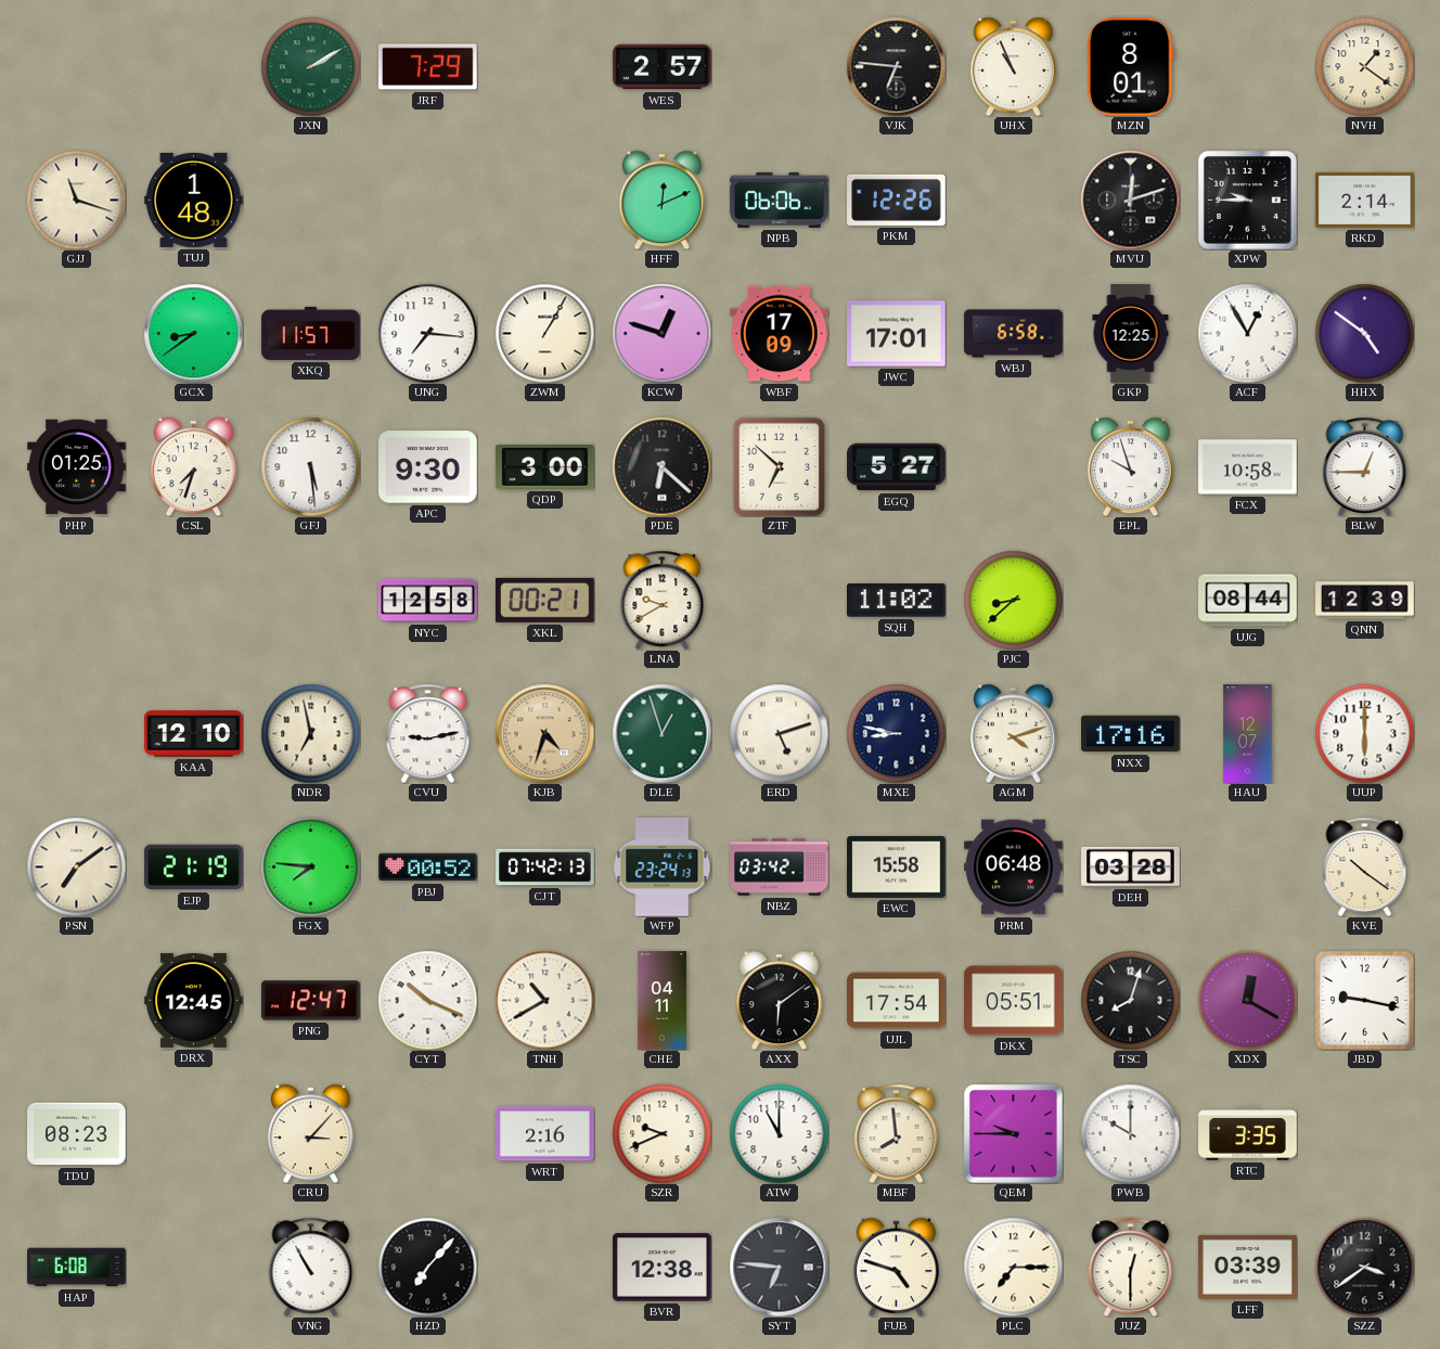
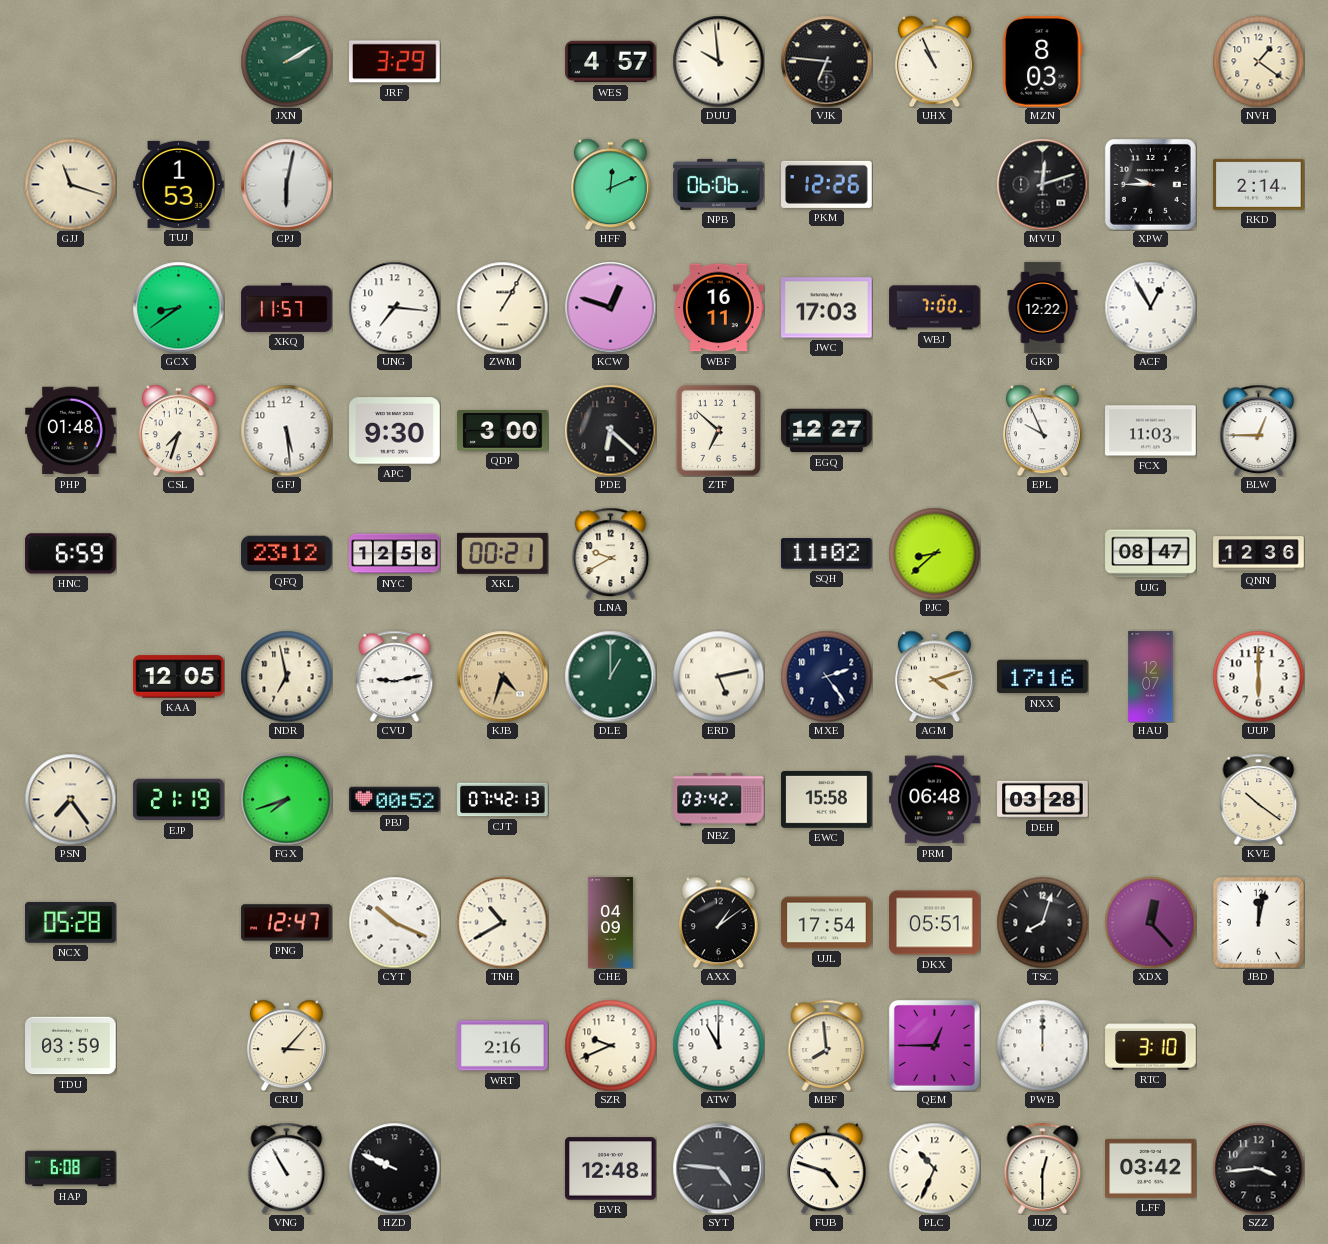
JRF: 7:29 -> 3:29 (395, 62)
WES: 2:57 -> 4:57 (611, 62)
DUU: none -> 9:59 (718, 61)
MZN: 8:01 -> 8:03 (1042, 62)
TUJ: 1:48 -> 1:53 (179, 184)
CPJ: none -> 6:02 (286, 184)
WBF: 17:09 -> 16:11 (719, 308)
JWC: 17:01 -> 17:03 (827, 308)
WBJ: 6:58 -> 7:00 (935, 308)
GKP: 12:25 -> 12:22 (1043, 308)
HHX: 4:51 -> none (1364, 333)
PHP: 01:25 -> 01:48 (71, 431)
EGQ: 5:27 -> 12:27 (827, 431)
EPL: 9:57 -> 9:56 (1042, 430)
FCX: 10:58 -> 11:03 (1151, 431)
HNC: none -> 6:59 (71, 554)
QFQ: none -> 23:12 (287, 554)
UJG: 08:44 -> 08:47 (1151, 554)
QNN: 12:39 -> 12:36 (1259, 554)
KAA: 12:10 -> 12:05 (179, 677)
DLE: 12:57 -> 1:00 (610, 676)
ERD: 5:12 -> 5:13 (718, 676)
MXE: 8:47 -> 2:24 (826, 676)
PSN: 7:09 -> 7:24 (70, 799)
FGX: 7:46 -> 7:42 (286, 799)
WFP: 23:24 -> none (663, 868)
NCX: none -> 05:28 (71, 923)
DRX: 12:45 -> none (194, 1000)
CHE: 04:11 -> 04:09 (610, 923)
AXX: 6:09 -> 1:09 (718, 922)
XDX: 12:20 -> 12:23 (1150, 922)
JBD: 9:17 -> 12:02 (1258, 922)
TDU: 08:23 -> 03:59 (71, 1046)
QEM: 9:45 -> 12:45 (934, 1045)
PWB: 10:00 -> 12:00 (1042, 1045)
RTC: 3:35 -> 3:10 (1151, 1046)
HZD: 7:07 -> 9:49 (394, 1168)
BVR: 12:38 -> 12:48 (611, 1169)
SYT: 6:46 -> 4:46 (718, 1168)
PLC: 7:15 -> 10:34 (934, 1168)
LFF: 03:39 -> 03:42 (1151, 1168)
SZZ: 3:39 -> 3:44 (1258, 1168)
